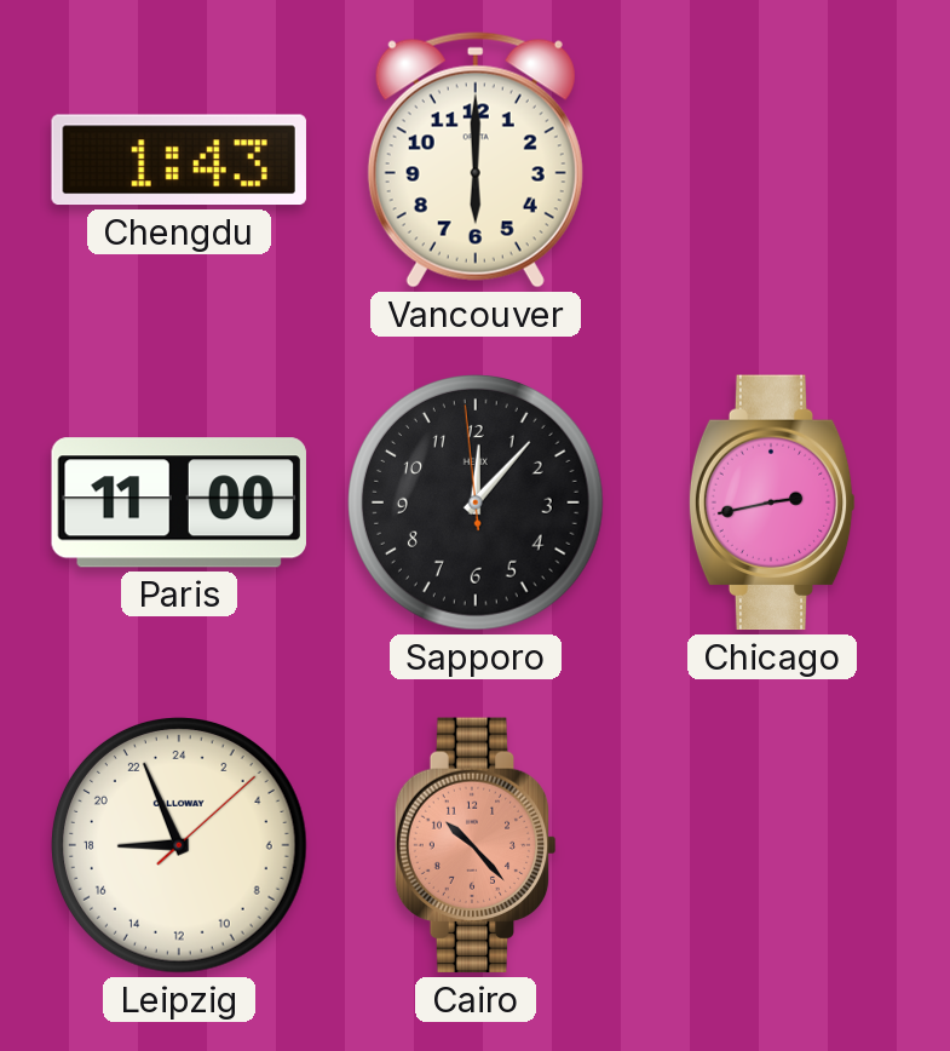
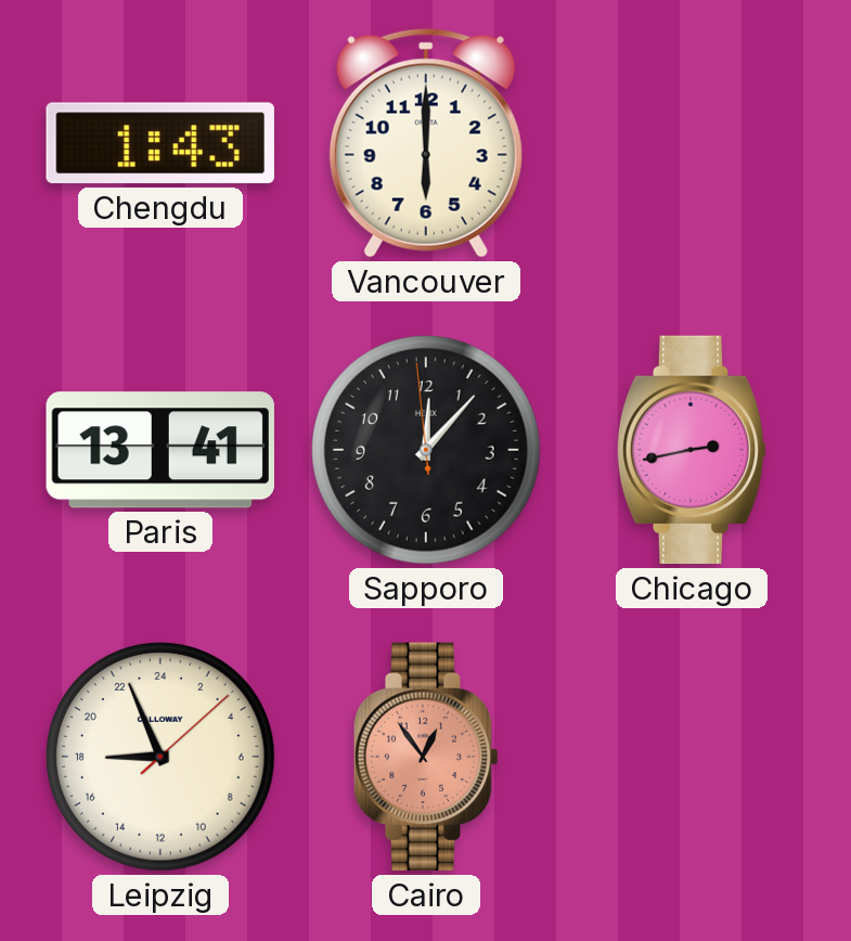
Paris: 11:00 -> 13:41 (160, 450)
Cairo: 10:23 -> 12:54 (426, 757)
